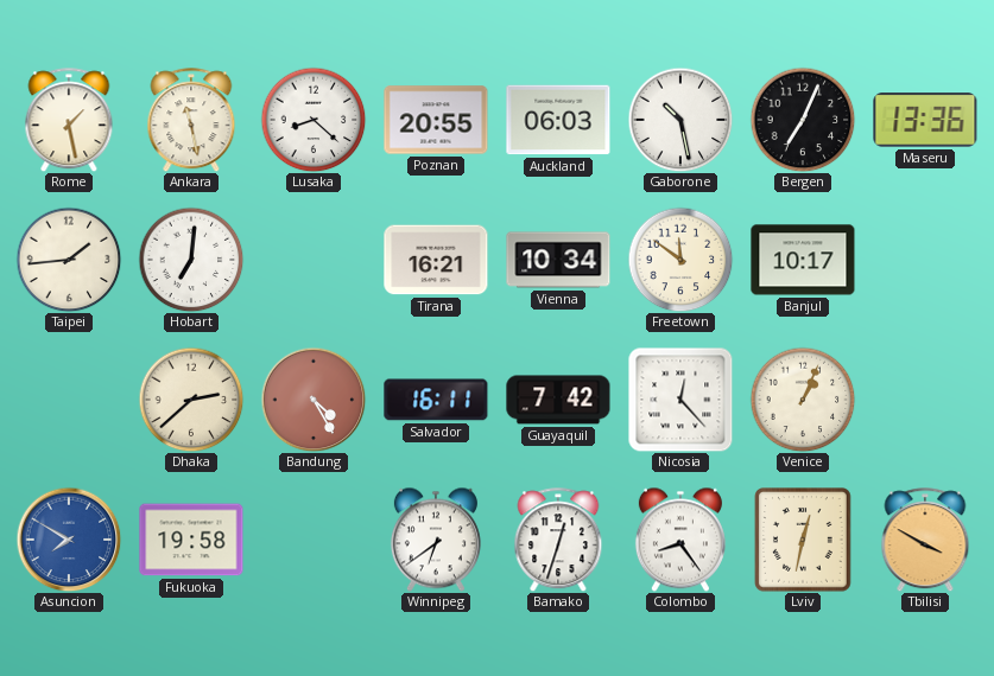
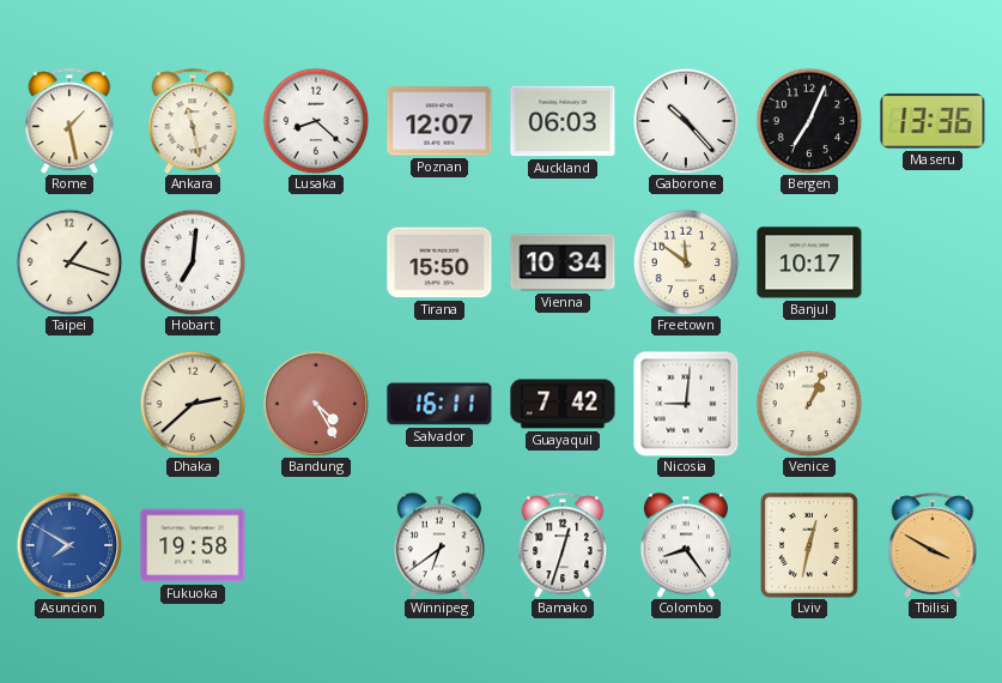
Poznan: 20:55 -> 12:07 (439, 121)
Gaborone: 10:28 -> 10:23 (686, 121)
Taipei: 1:44 -> 1:18 (69, 262)
Tirana: 16:21 -> 15:50 (439, 262)
Nicosia: 12:23 -> 9:01 (686, 404)
